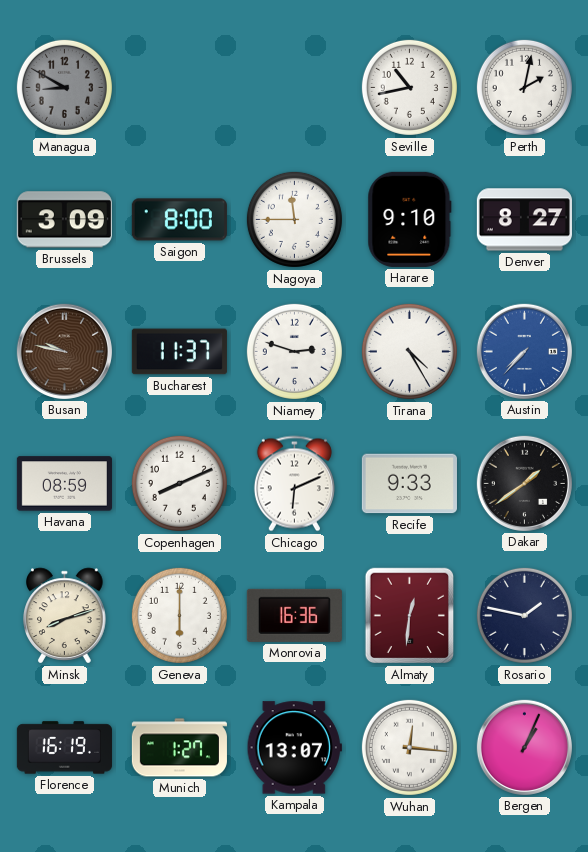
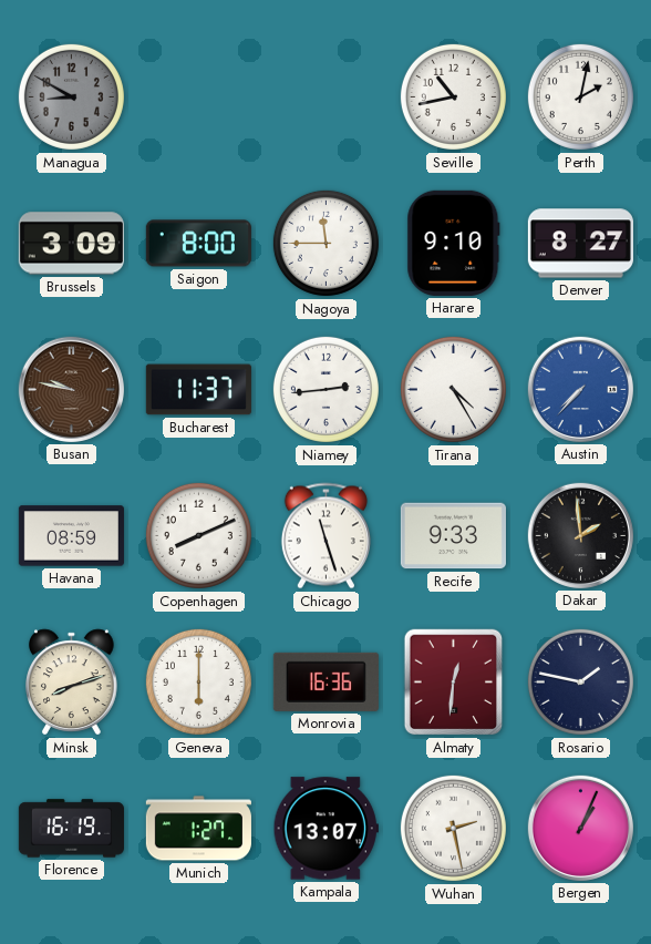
Niamey: 2:48 -> 2:44 (325, 389)
Chicago: 6:11 -> 11:27 (325, 536)
Dakar: 1:39 -> 1:59 (580, 535)
Wuhan: 12:16 -> 2:28 (453, 828)
